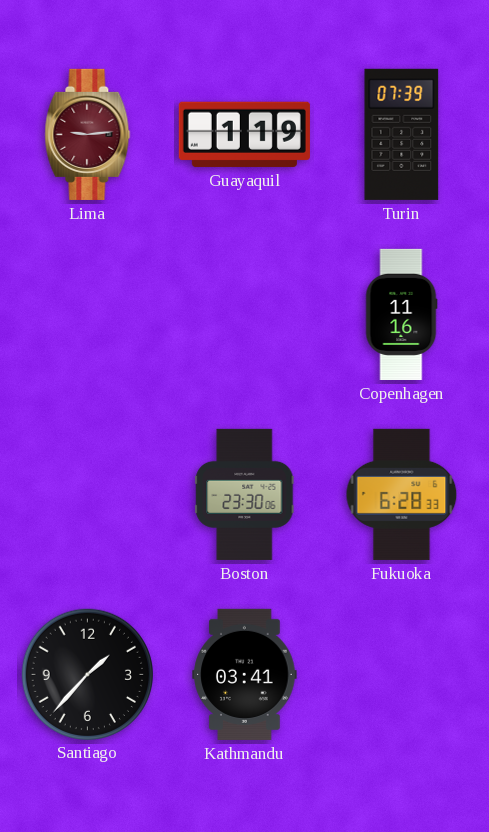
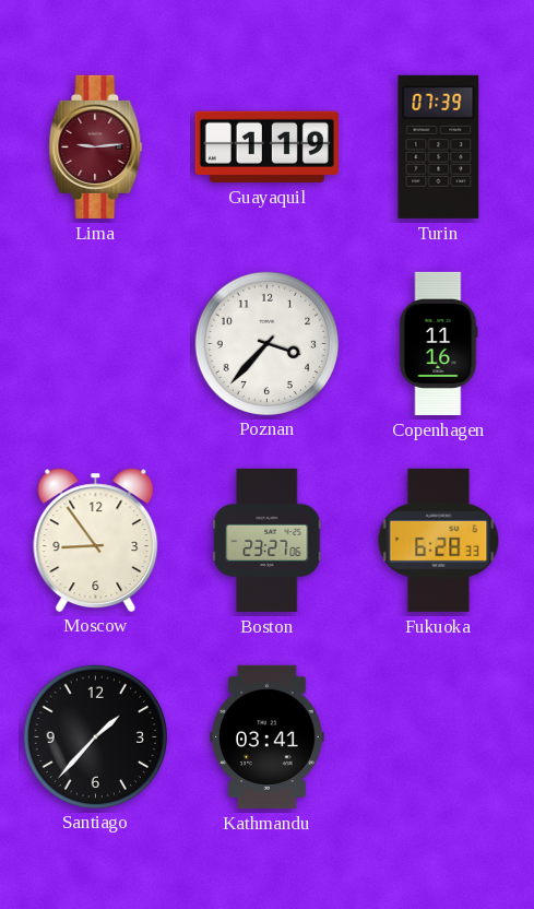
Poznan: none -> 3:37 (266, 343)
Moscow: none -> 8:54 (96, 540)
Boston: 23:30 -> 23:27 (268, 540)
